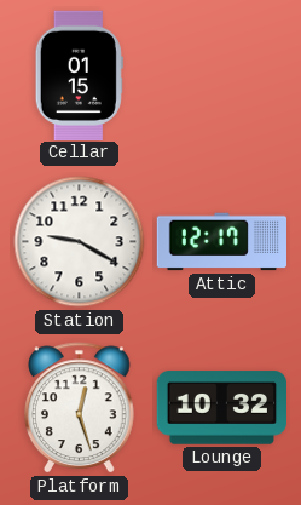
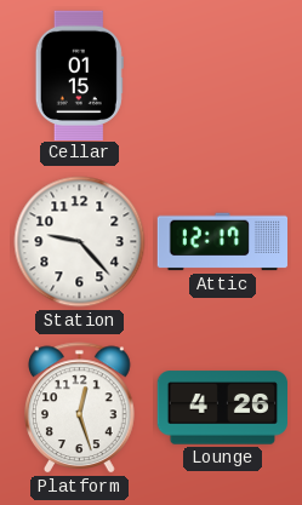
Station: 9:20 -> 9:23 (80, 242)
Lounge: 10:32 -> 4:26 (222, 408)
